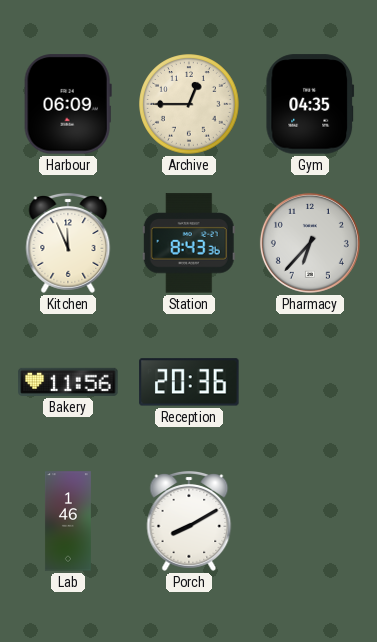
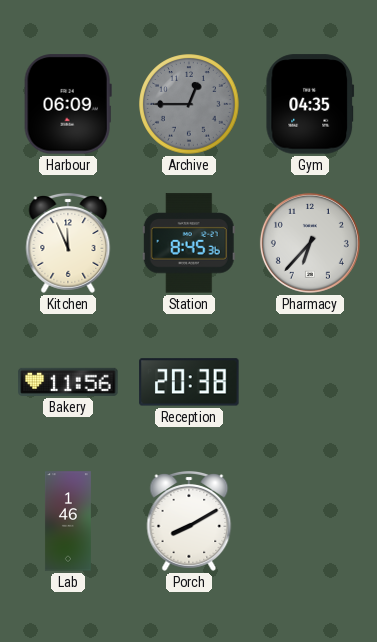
Archive dial: cream -> grey (189, 104)
Station: 8:43 -> 8:45 (189, 243)
Reception: 20:36 -> 20:38 (189, 382)
